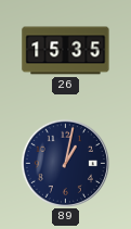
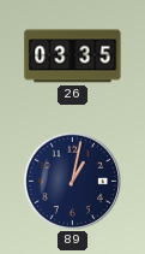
26: 15:35 -> 03:35 (73, 57)
